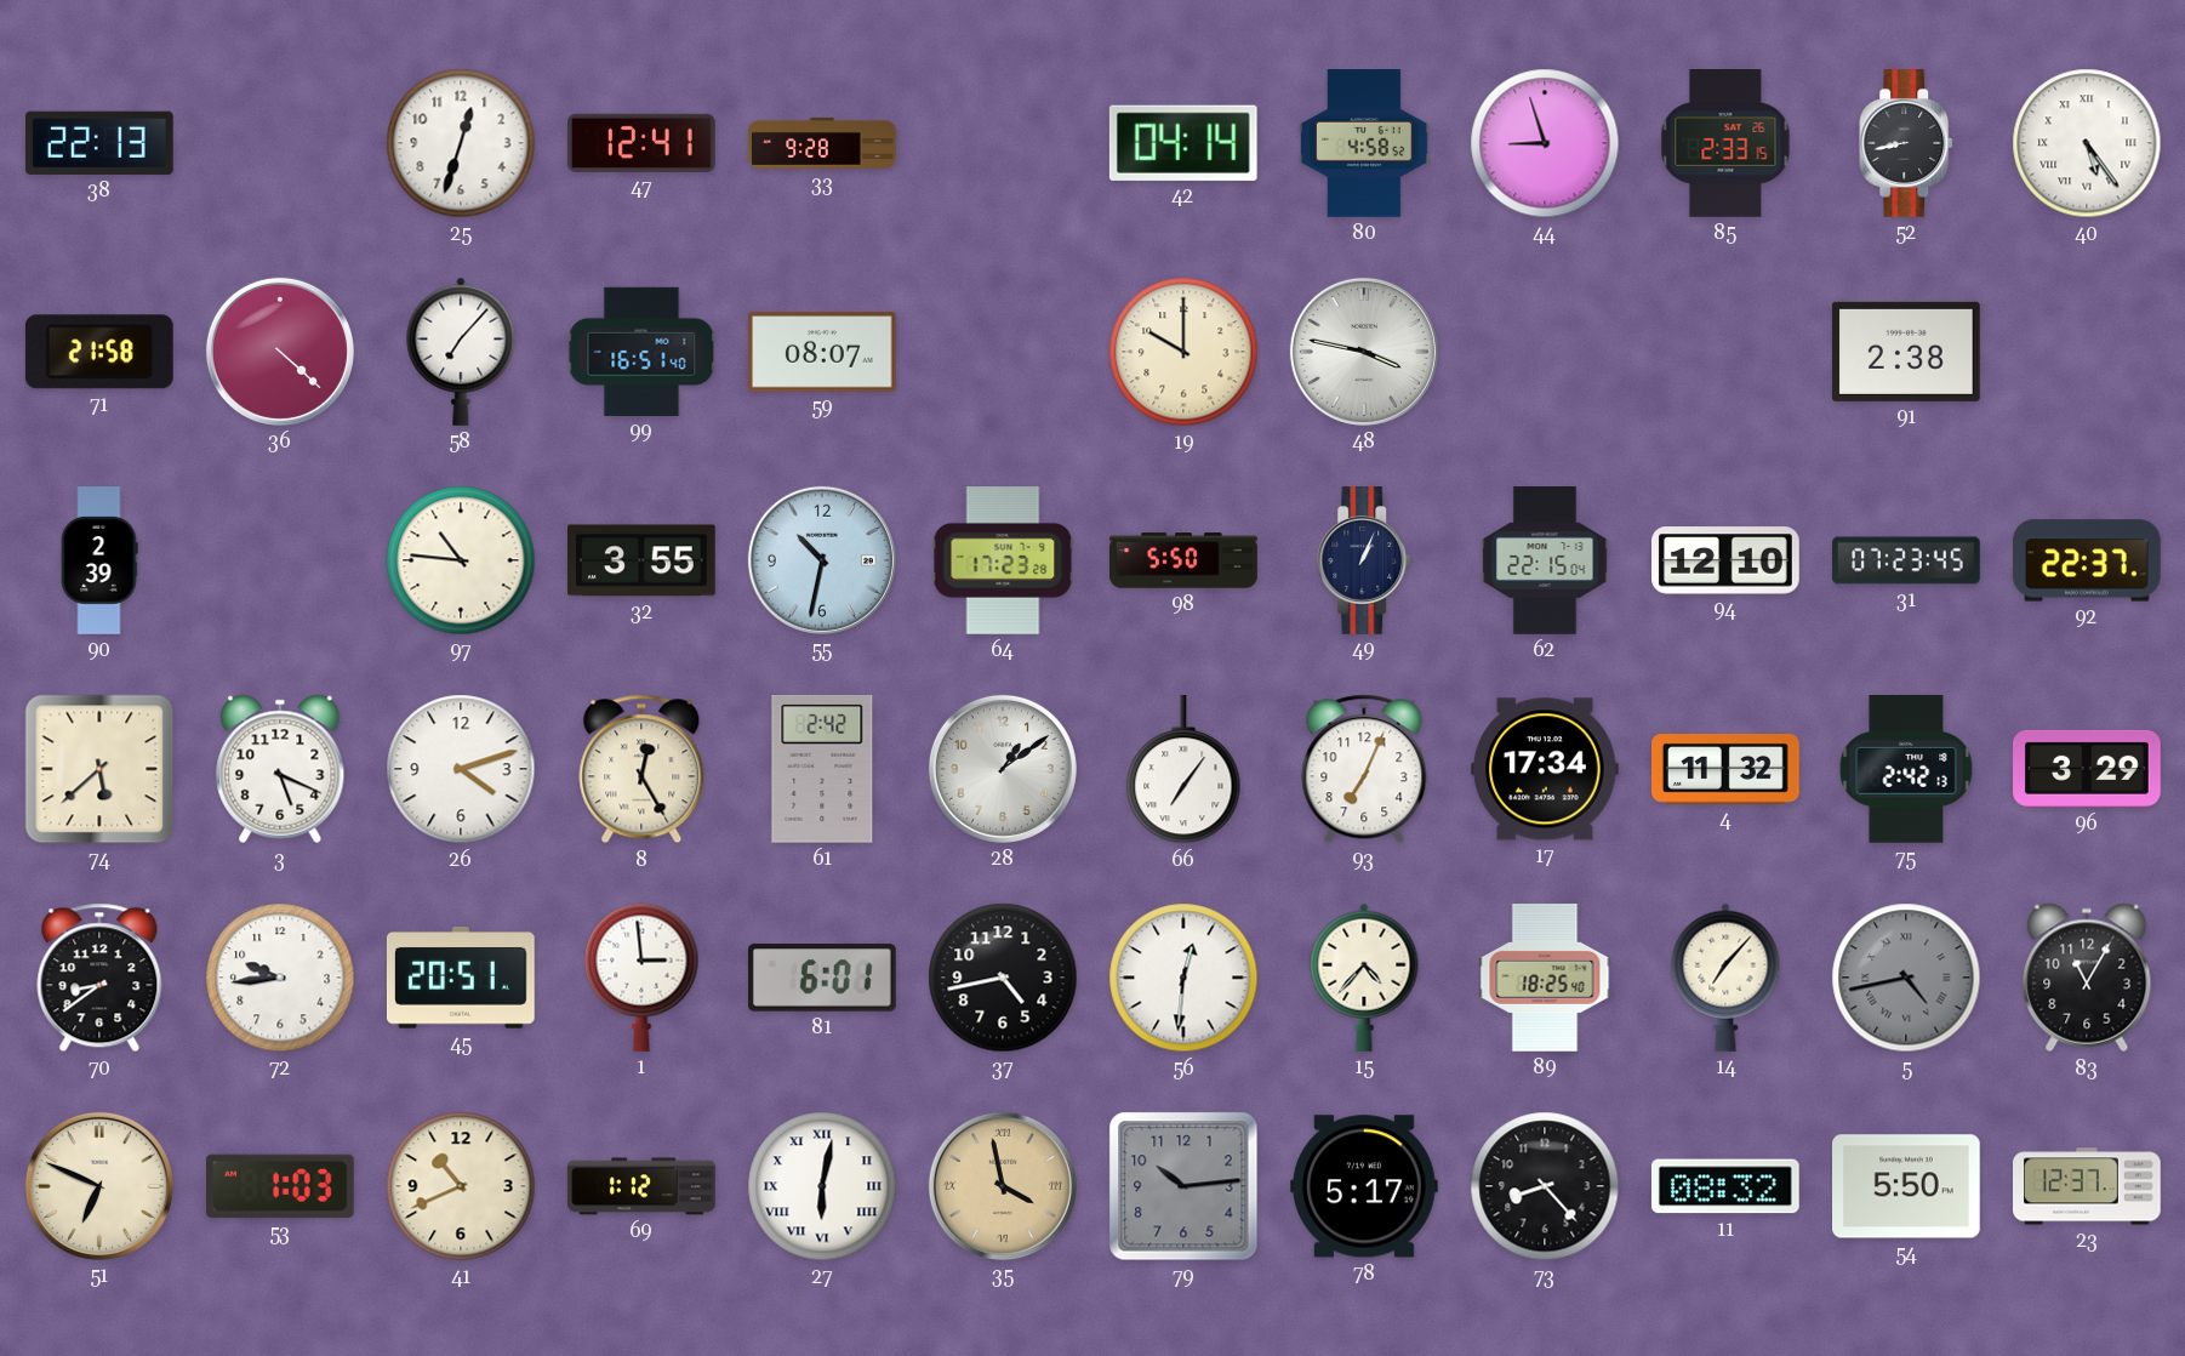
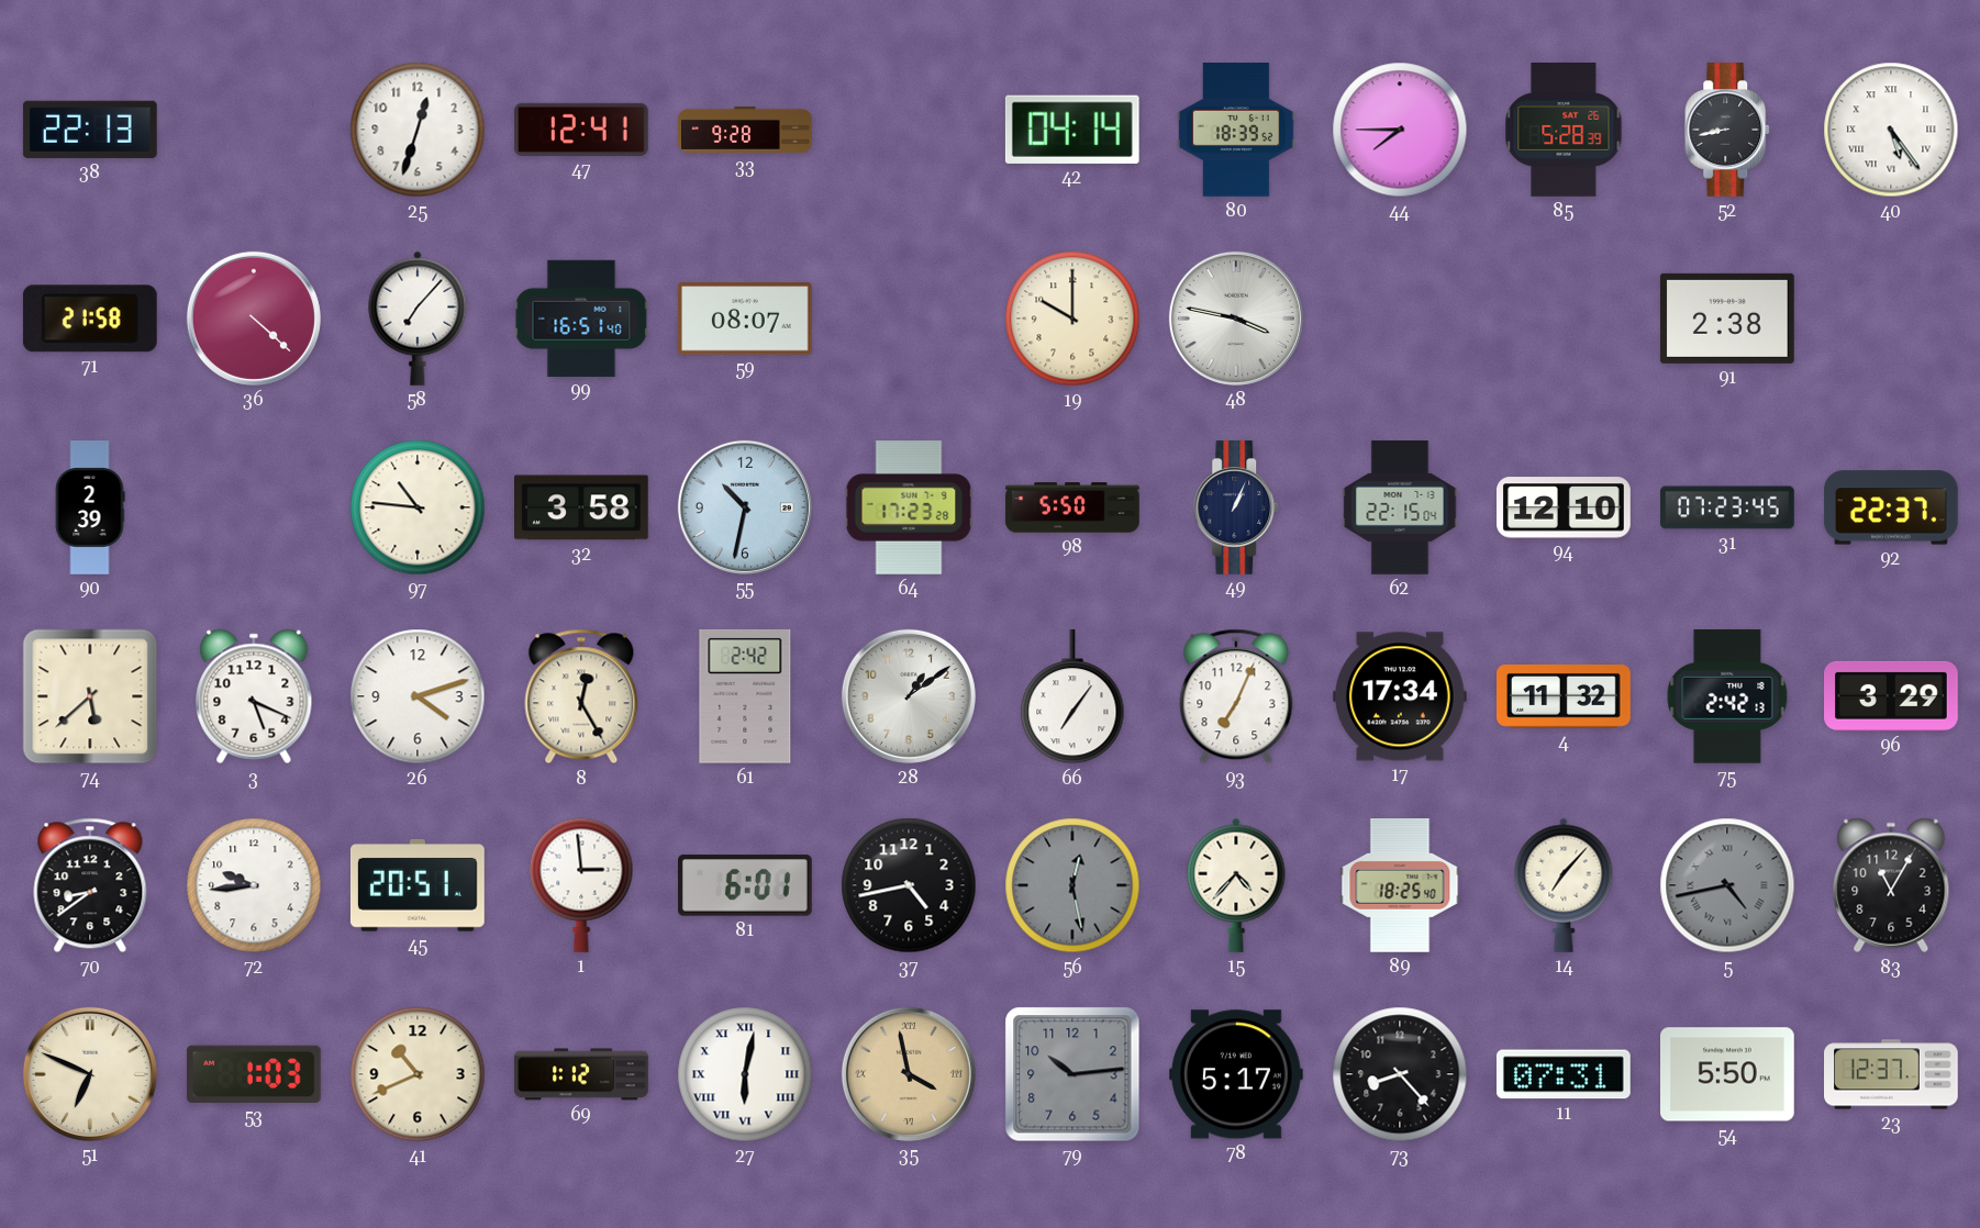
80: 4:58 -> 18:39 (1236, 130)
44: 8:57 -> 7:45 (1400, 130)
85: 2:33 -> 5:28 (1564, 131)
32: 3:55 -> 3:58 (582, 507)
56: 12:31 -> 12:28 (1072, 885)
56 dial: white -> grey (1072, 885)
11: 08:32 -> 07:31 (1564, 1074)
